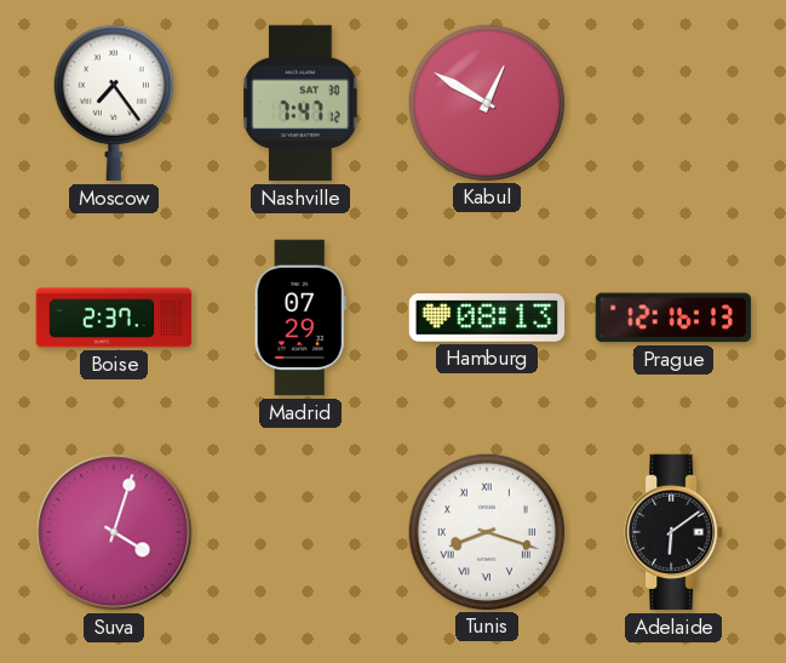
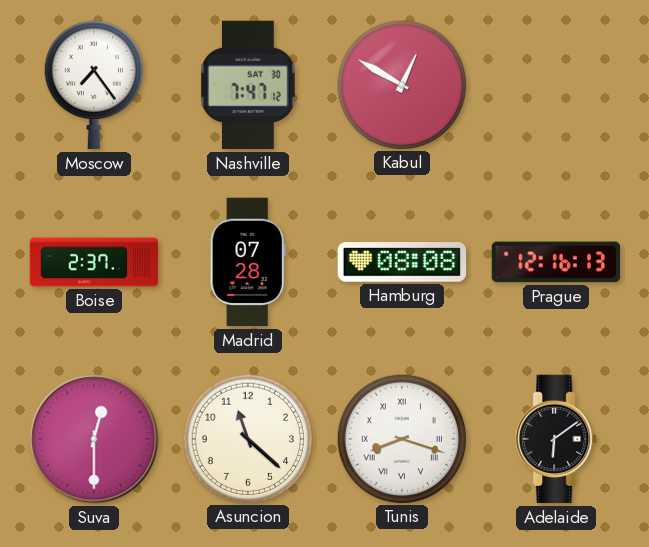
Madrid: 07:29 -> 07:28 (248, 262)
Hamburg: 08:13 -> 08:08 (402, 262)
Suva: 4:03 -> 12:30 (94, 439)
Asuncion: none -> 11:22 (247, 438)
